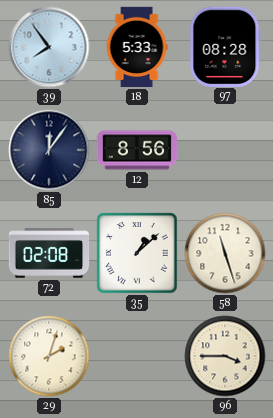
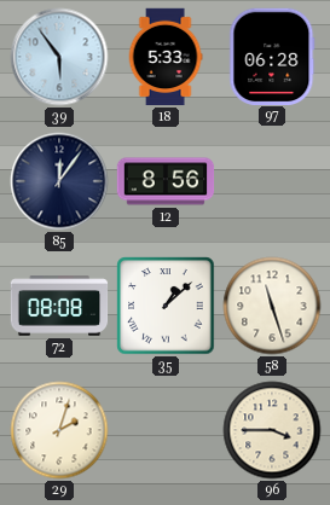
39: 7:54 -> 5:54 (59, 57)
97: 08:28 -> 06:28 (272, 56)
72: 02:08 -> 08:08 (59, 306)
